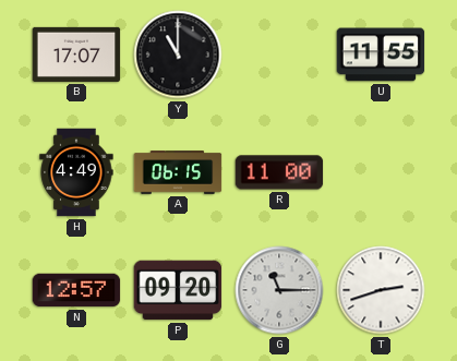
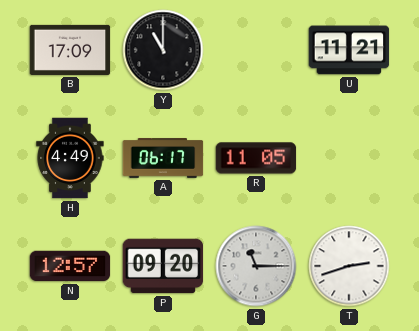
B: 17:07 -> 17:09 (70, 50)
U: 11:55 -> 11:21 (349, 50)
A: 06:15 -> 06:17 (163, 158)
R: 11:00 -> 11:05 (256, 158)
